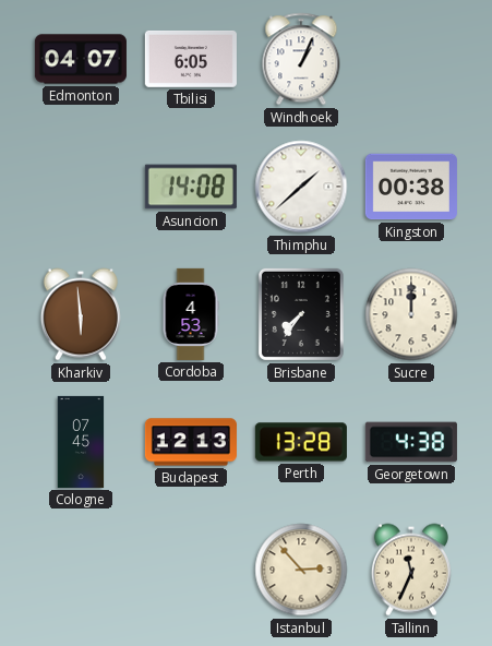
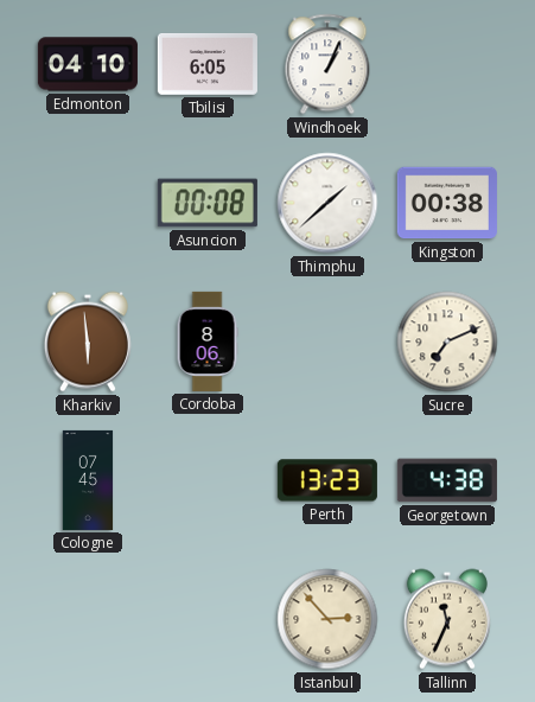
Edmonton: 04:07 -> 04:10 (88, 64)
Asuncion: 14:08 -> 00:08 (208, 203)
Cordoba: 4:53 -> 8:06 (208, 342)
Brisbane: 7:36 -> none (301, 314)
Sucre: 12:00 -> 7:11 (447, 342)
Budapest: 12:13 -> none (191, 442)
Perth: 13:28 -> 13:23 (327, 480)
